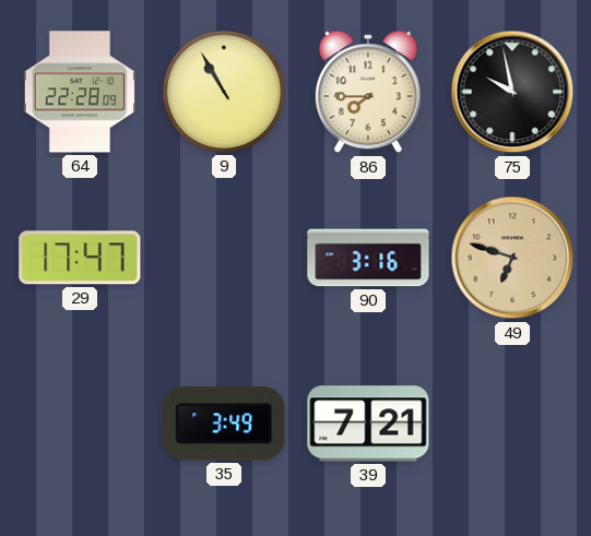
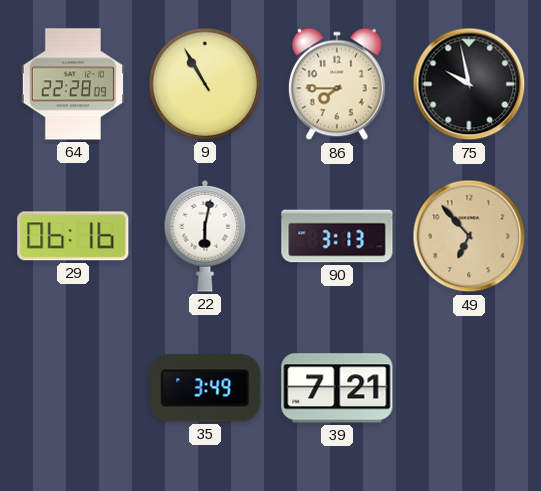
29: 17:47 -> 06:16 (73, 236)
22: none -> 6:02 (205, 236)
90: 3:16 -> 3:13 (337, 236)
49: 6:48 -> 6:53 (469, 236)
